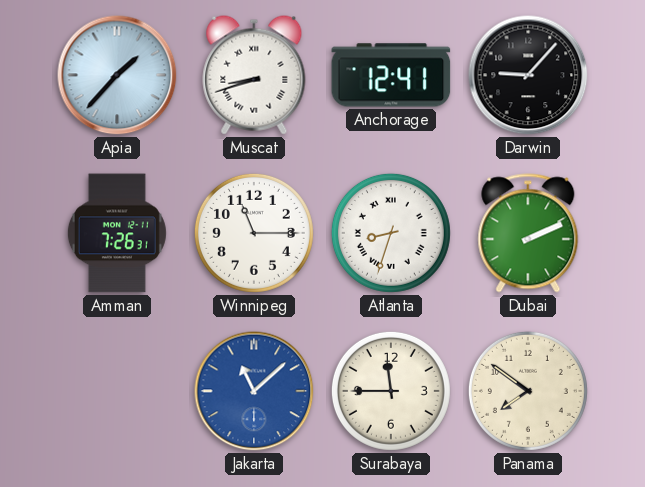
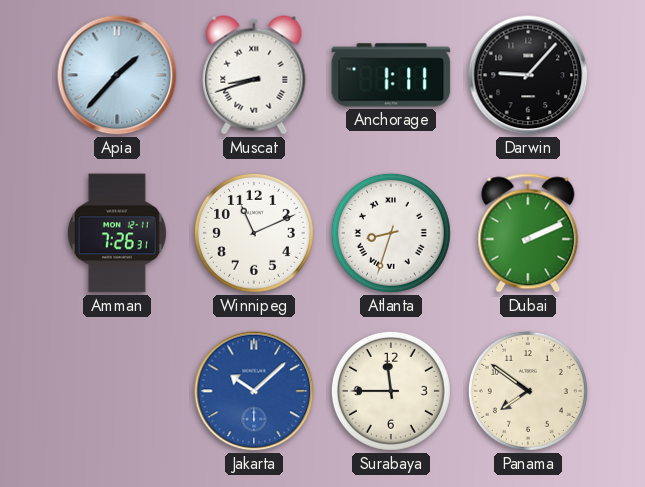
Anchorage: 12:41 -> 1:11 (391, 75)
Winnipeg: 11:15 -> 11:11 (254, 233)
Jakarta: 11:08 -> 10:08 (254, 391)
